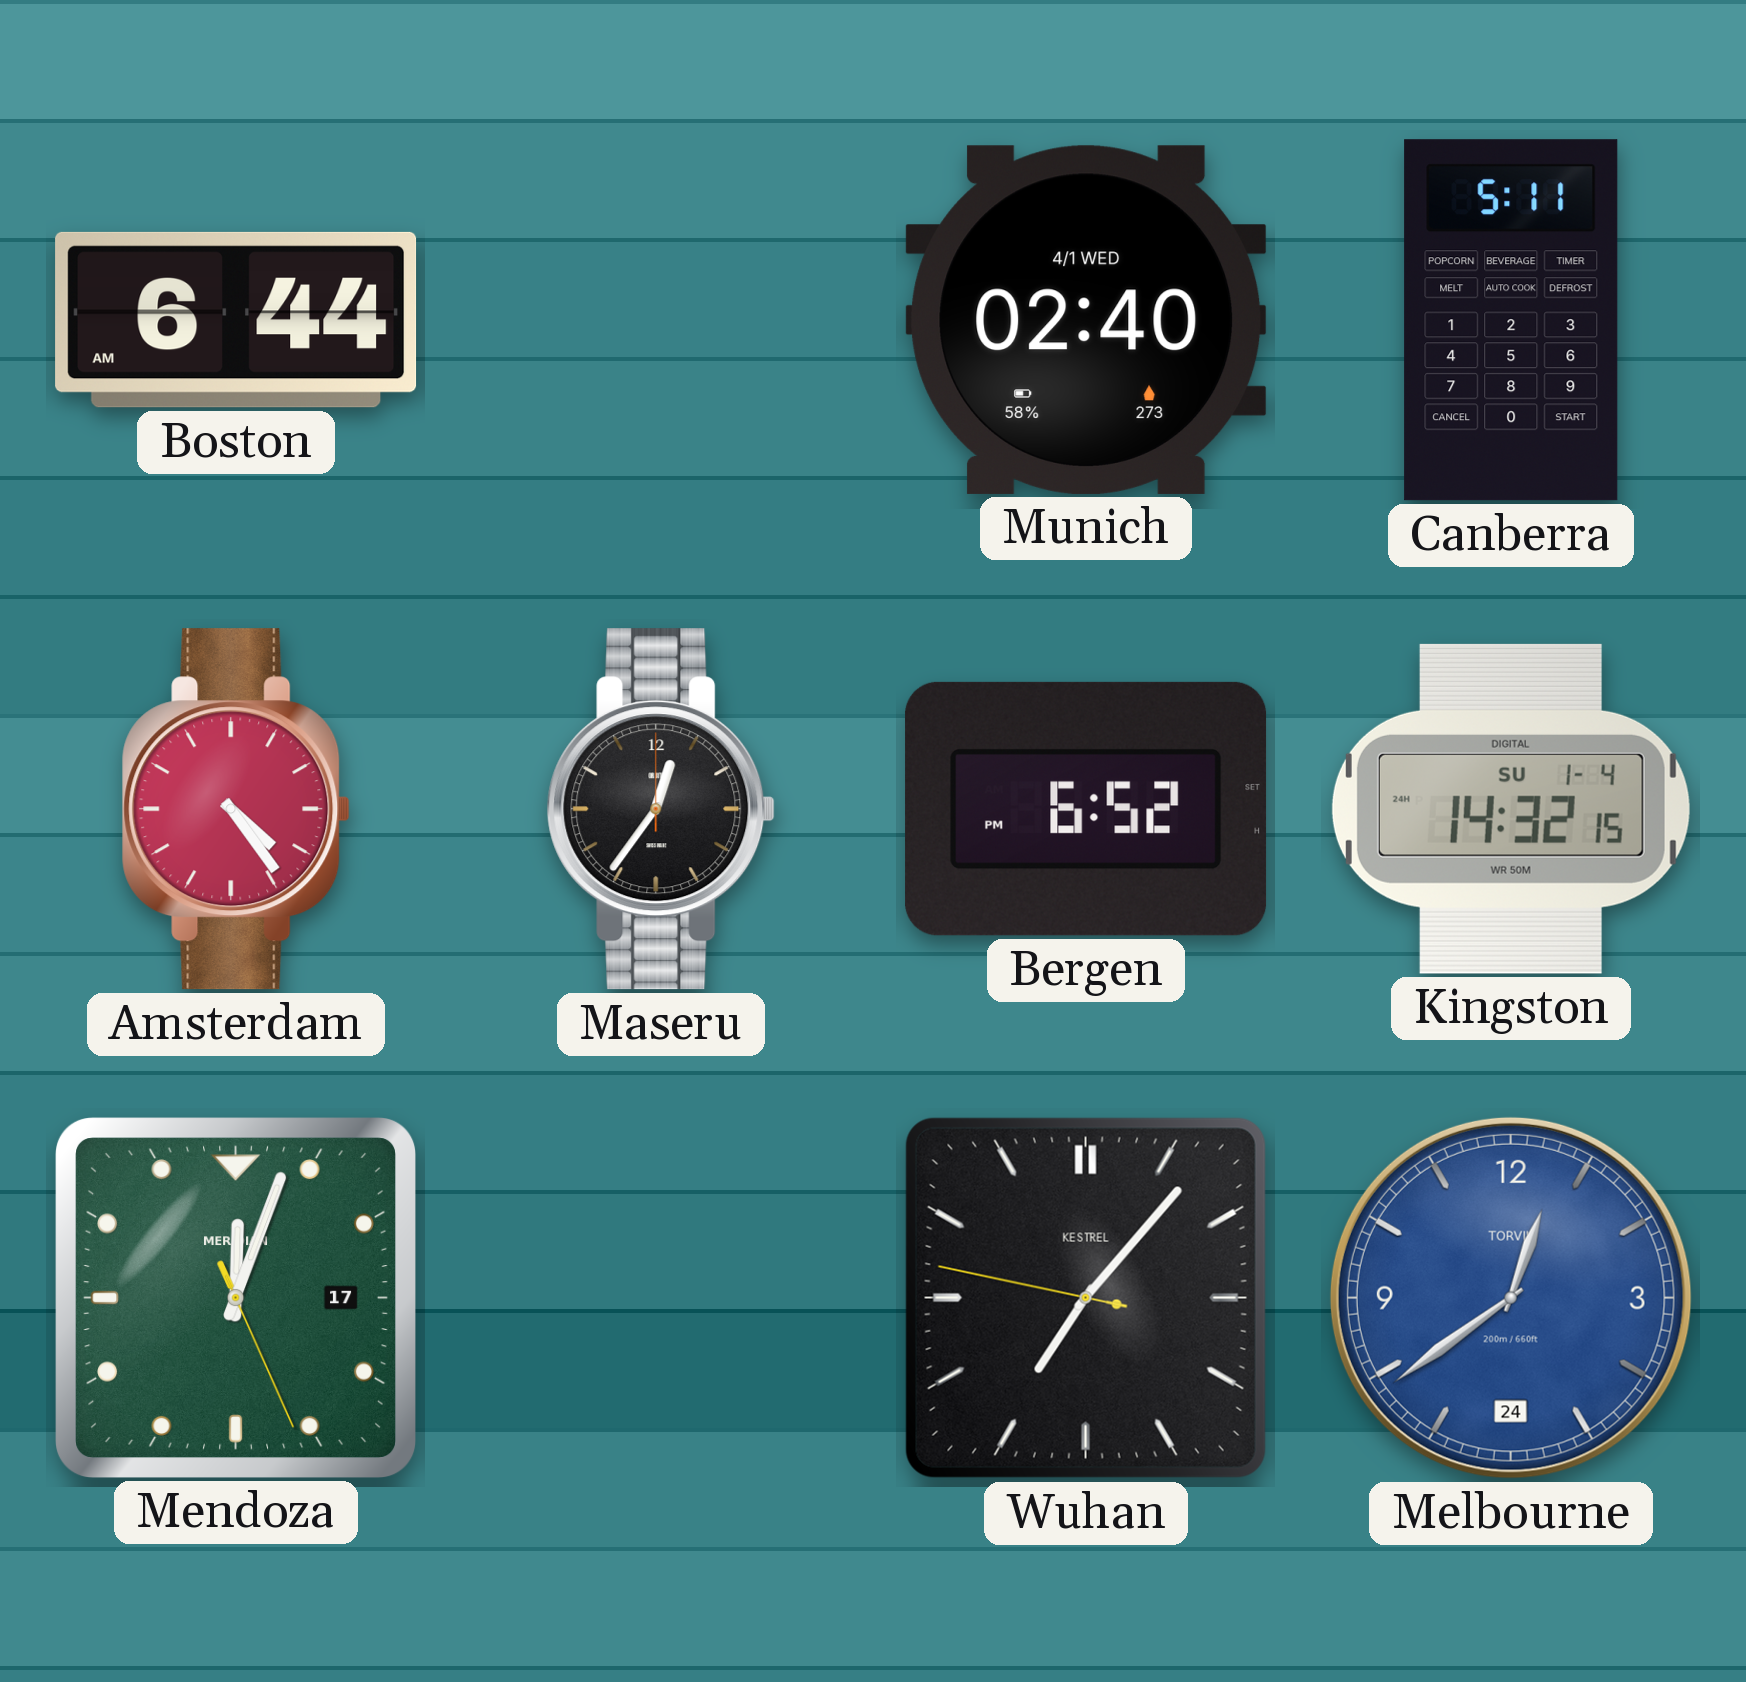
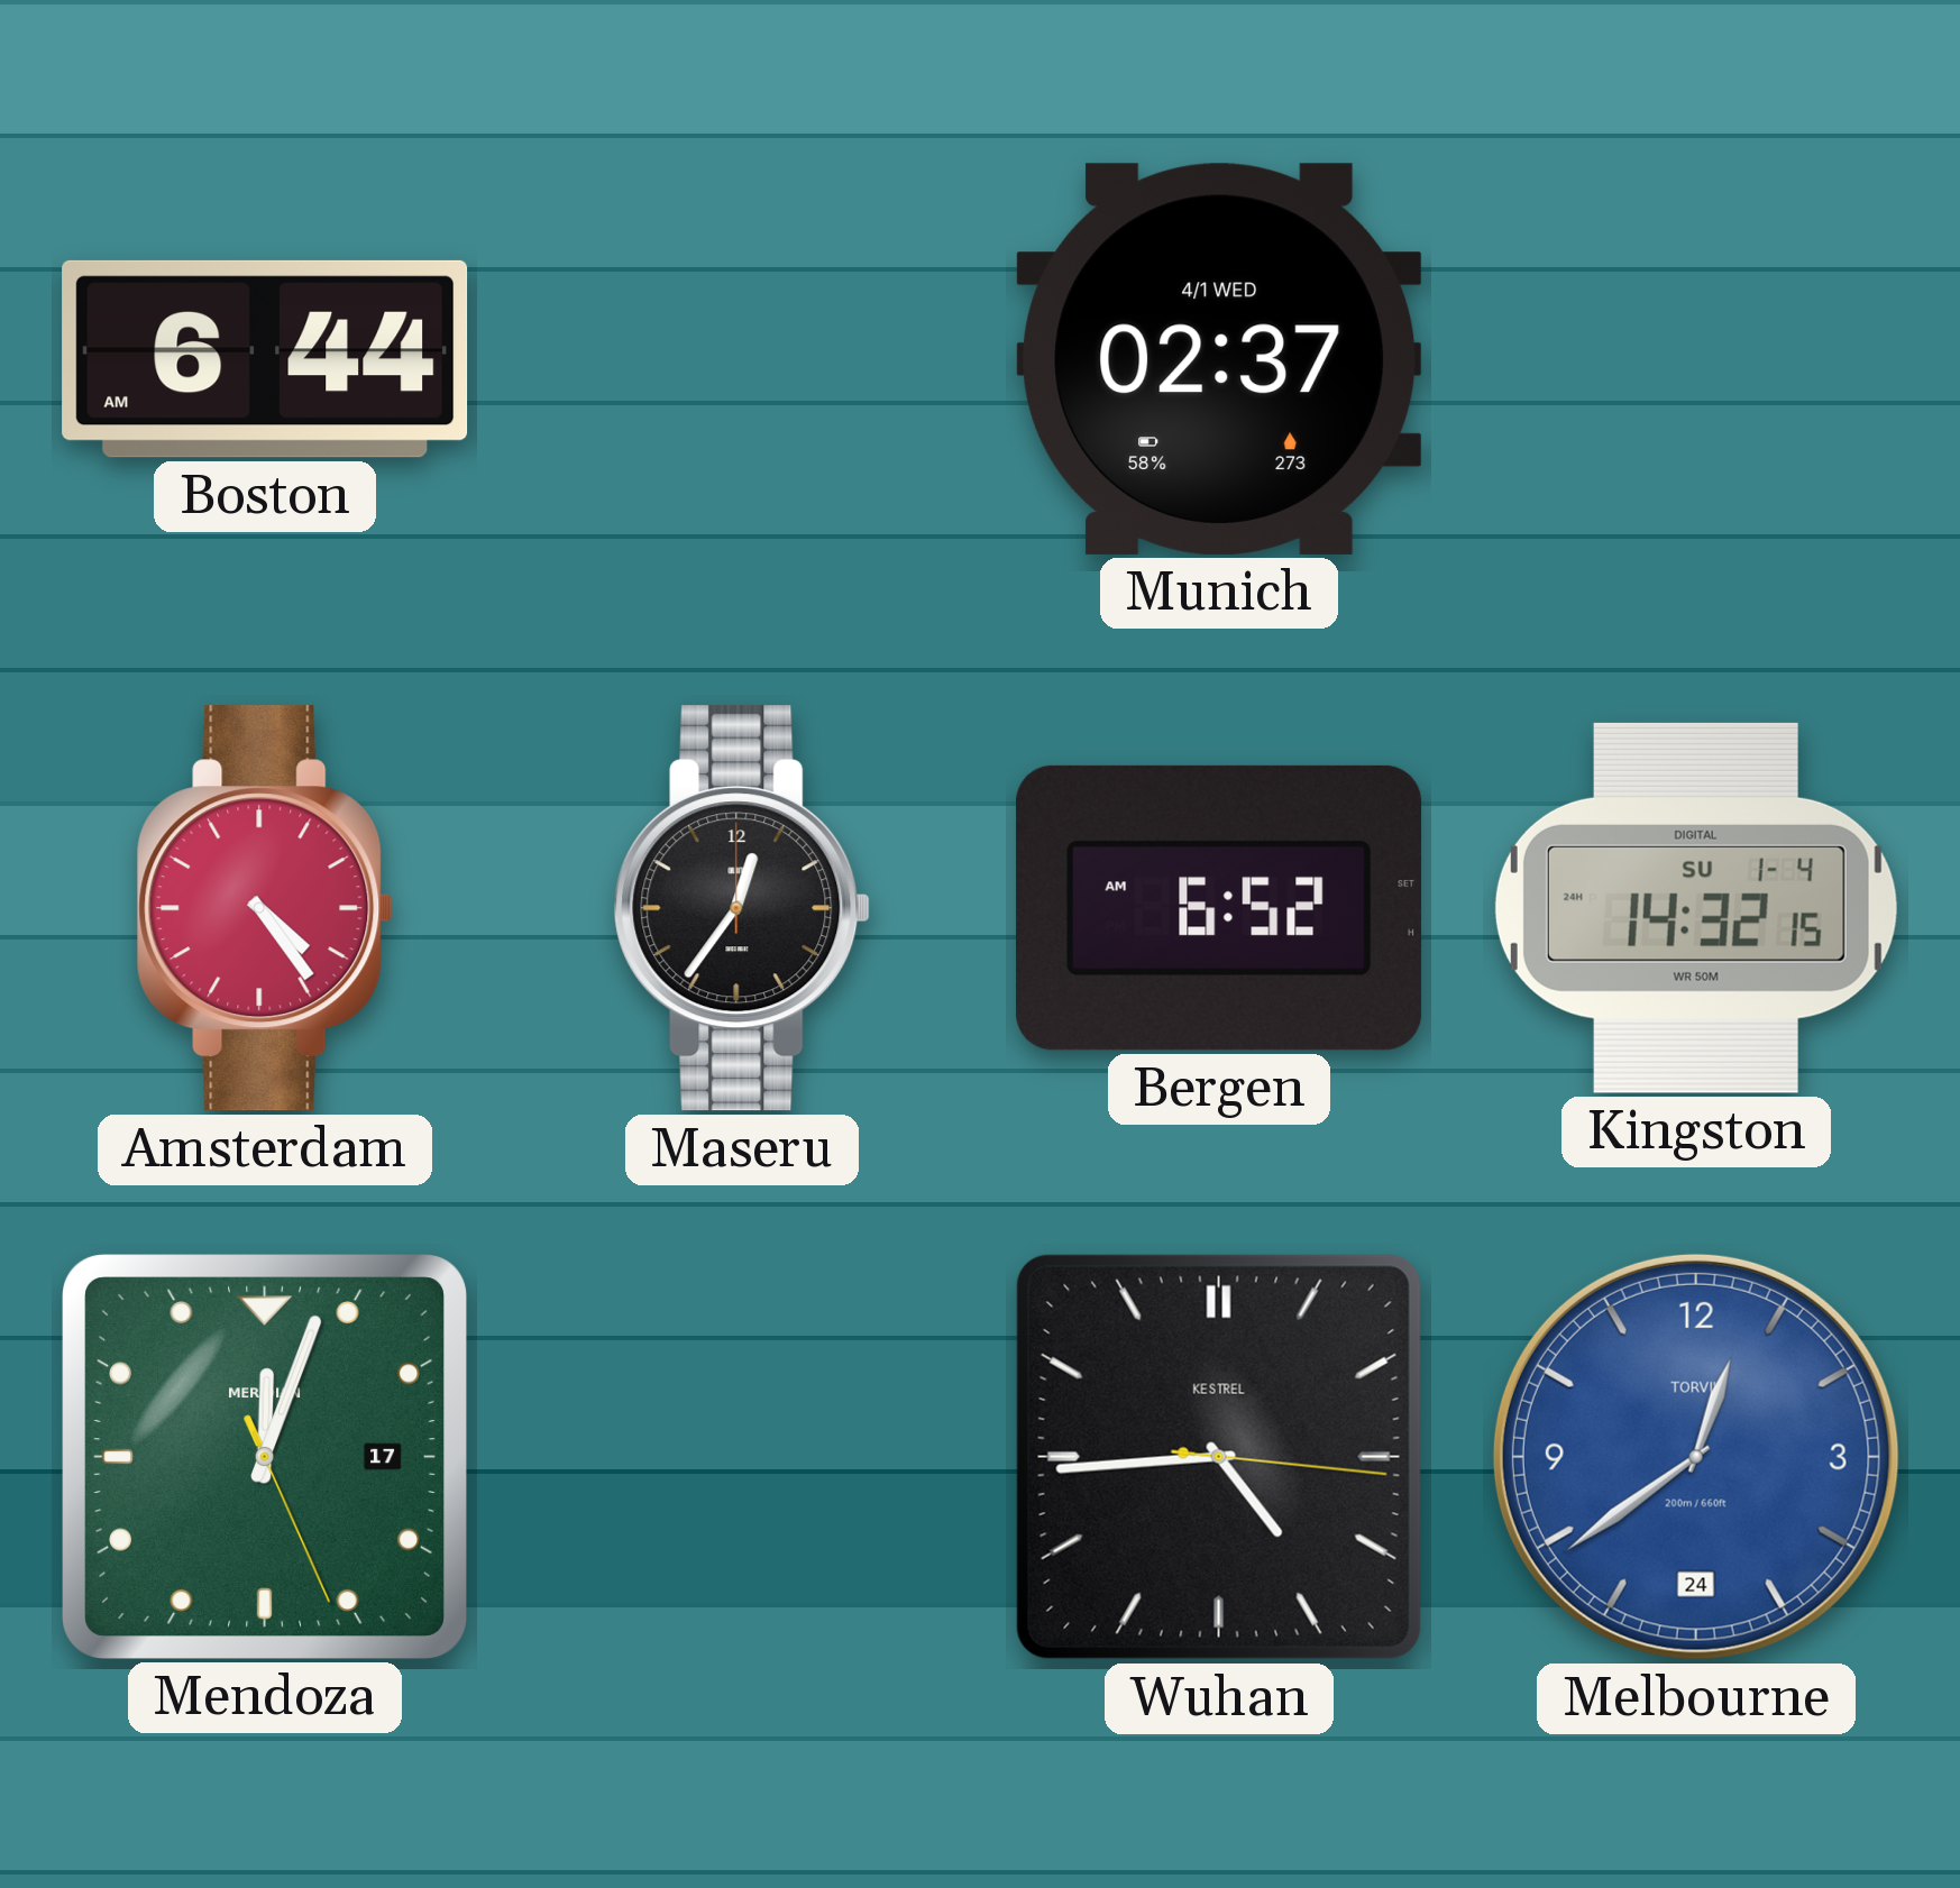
Munich: 02:40 -> 02:37 (1219, 359)
Canberra: 5:11 -> none (1511, 320)
Bergen: 6:52 PM -> 6:52 AM (1219, 908)
Wuhan: 7:06 -> 4:44 (1219, 1457)
